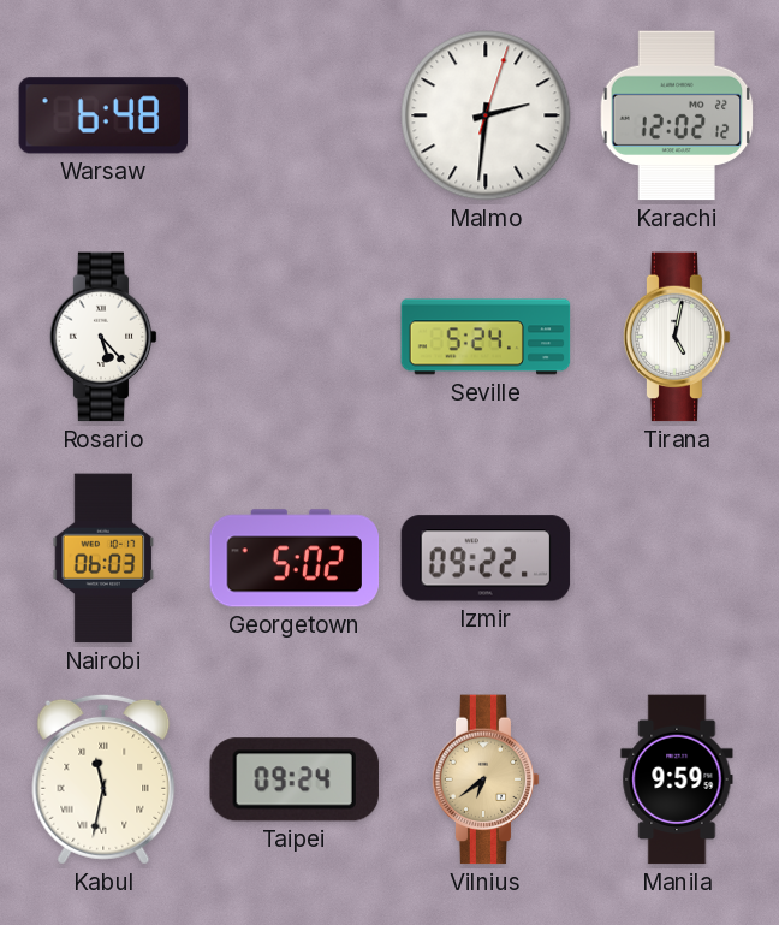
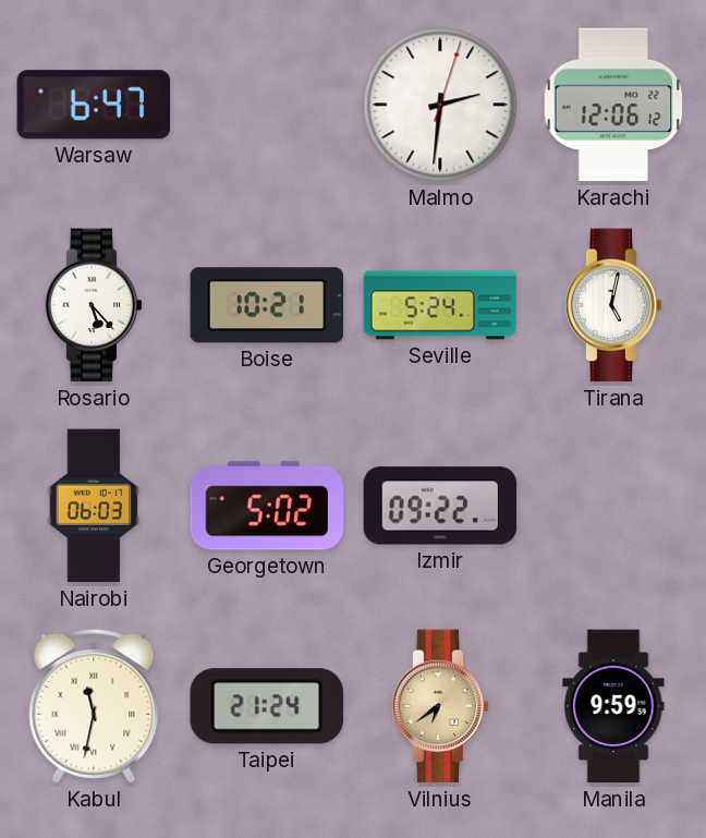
Warsaw: 6:48 -> 6:47 (94, 105)
Karachi: 12:02 -> 12:06 (613, 105)
Boise: none -> 10:21 (267, 305)
Taipei: 09:24 -> 21:24 (267, 706)
